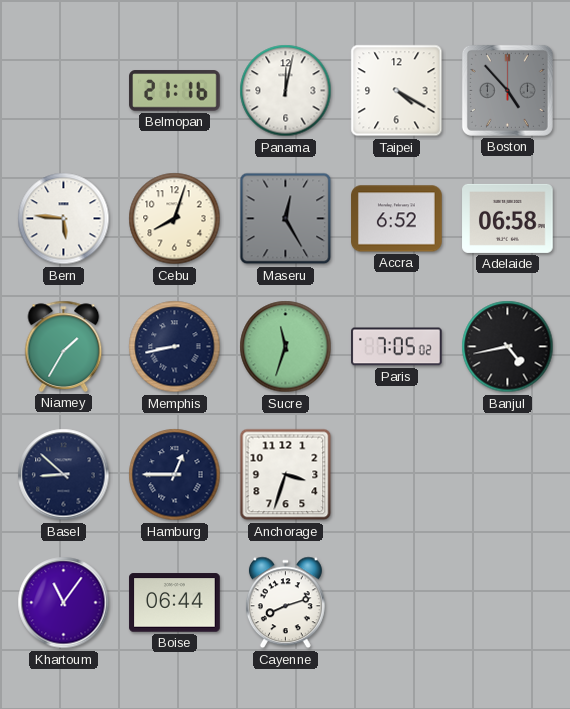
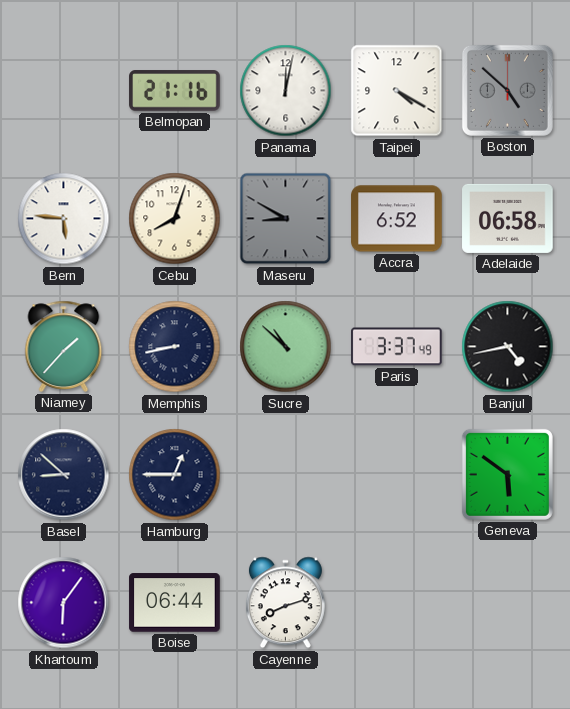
Boston: 4:53 -> 4:52 (507, 90)
Maseru: 12:25 -> 8:50 (286, 219)
Niamey: 1:35 -> 1:37 (64, 346)
Sucre: 11:33 -> 10:52 (286, 347)
Paris: 7:05 -> 3:37 (397, 347)
Anchorage: 3:33 -> none (286, 475)
Geneva: none -> 5:51 (507, 474)
Khartoum: 11:06 -> 6:06 (64, 603)
